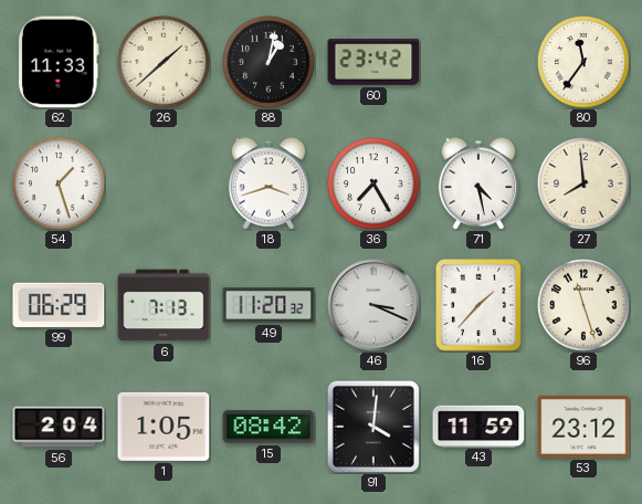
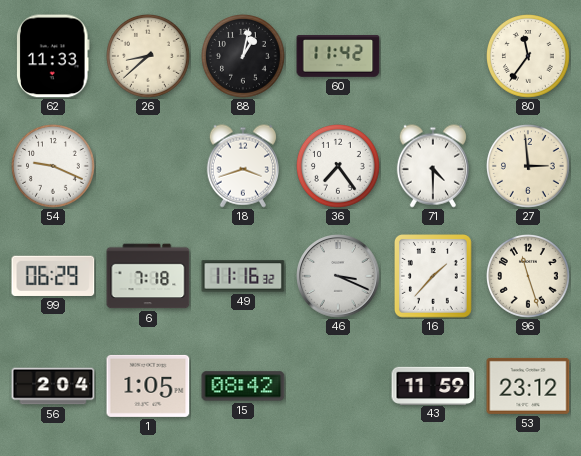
26: 1:38 -> 8:38 (149, 57)
60: 23:42 -> 11:42 (338, 56)
54: 1:27 -> 9:19 (54, 167)
36: 7:25 -> 7:24 (339, 167)
71: 4:28 -> 4:30 (432, 166)
27: 7:59 -> 2:59 (529, 167)
6: 7:13 -> 7:18 (148, 276)
49: 11:20 -> 11:16 (243, 276)
91: 4:01 -> none (373, 427)
